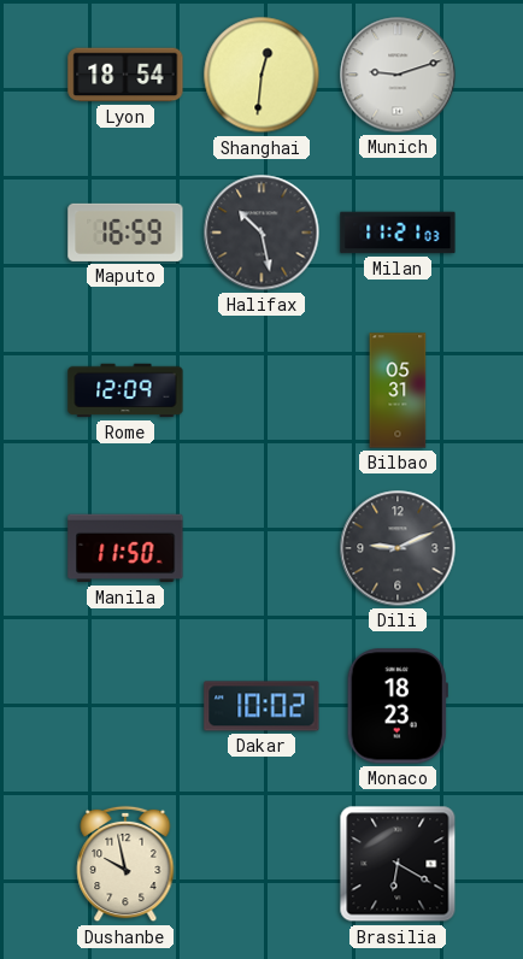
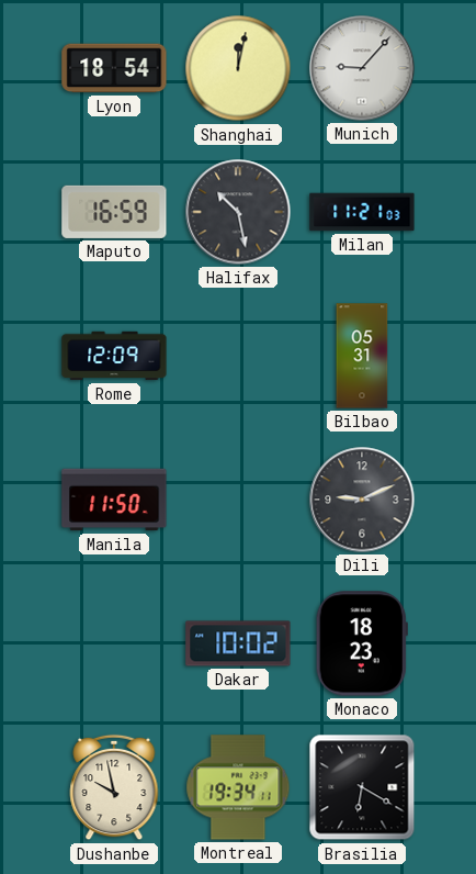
Shanghai: 12:31 -> 12:02 (238, 68)
Munich: 9:12 -> 9:07 (362, 68)
Montreal: none -> 19:34 (238, 787)
